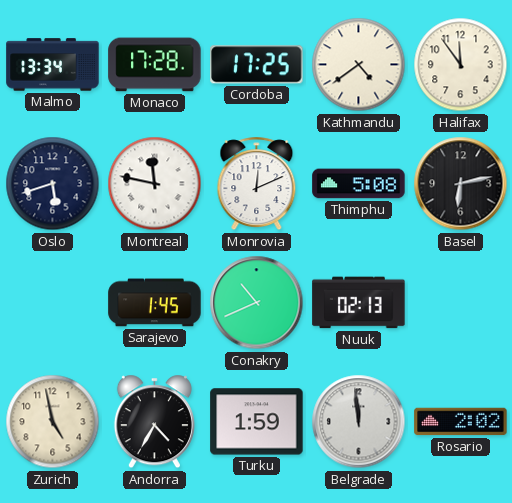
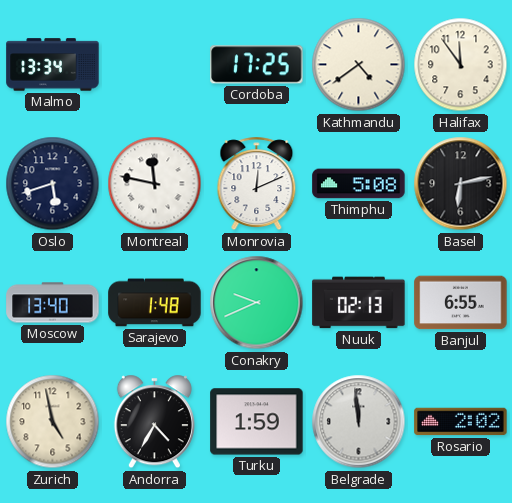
Monaco: 17:28 -> none (155, 65)
Moscow: none -> 13:40 (53, 303)
Sarajevo: 1:45 -> 1:48 (155, 303)
Conakry: 10:41 -> 9:41 (257, 303)
Banjul: none -> 6:55 (461, 303)
